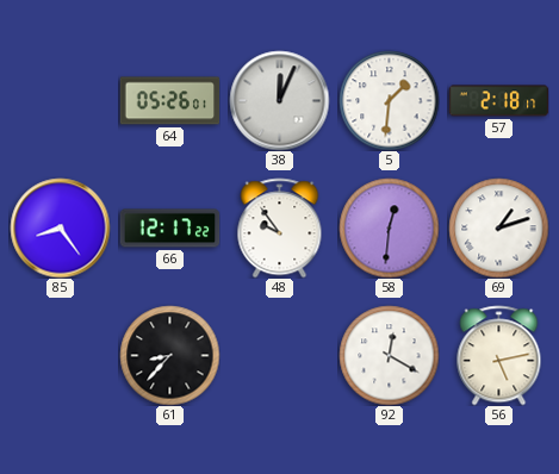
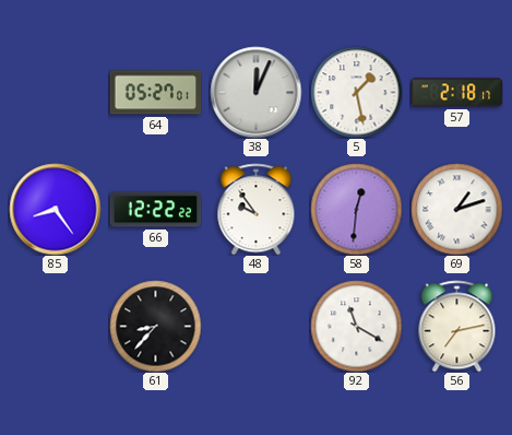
64: 05:26 -> 05:27 (155, 93)
5: 1:31 -> 1:28 (356, 92)
66: 12:17 -> 12:22 (155, 210)
92: 12:20 -> 11:20 (356, 326)
56: 5:13 -> 7:13 (457, 326)
